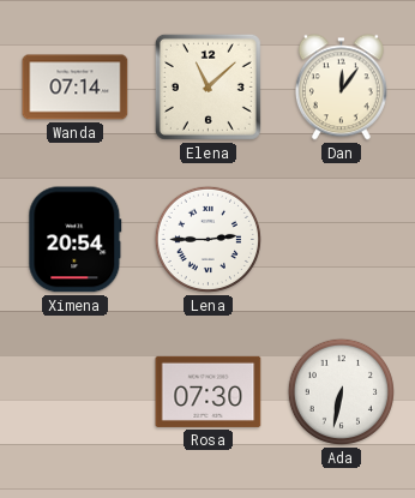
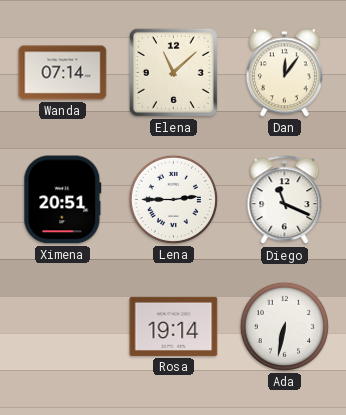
Ximena: 20:54 -> 20:51 (63, 200)
Diego: none -> 11:19 (285, 200)
Rosa: 07:30 -> 19:14 (174, 326)
